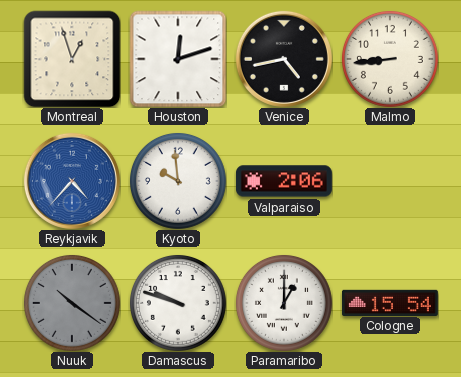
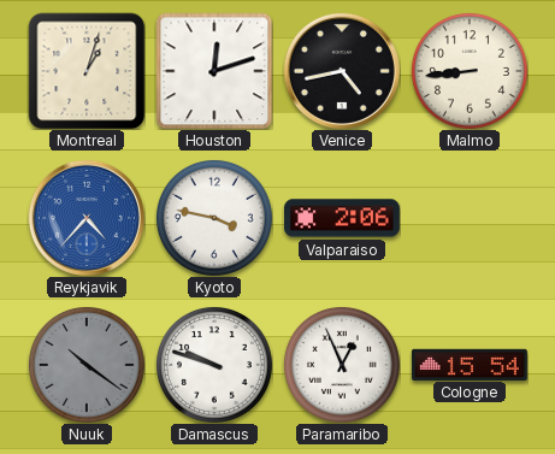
Montreal: 12:57 -> 1:03 (87, 71)
Kyoto: 9:59 -> 3:47 (214, 218)
Paramaribo: 1:00 -> 12:56 (342, 365)
